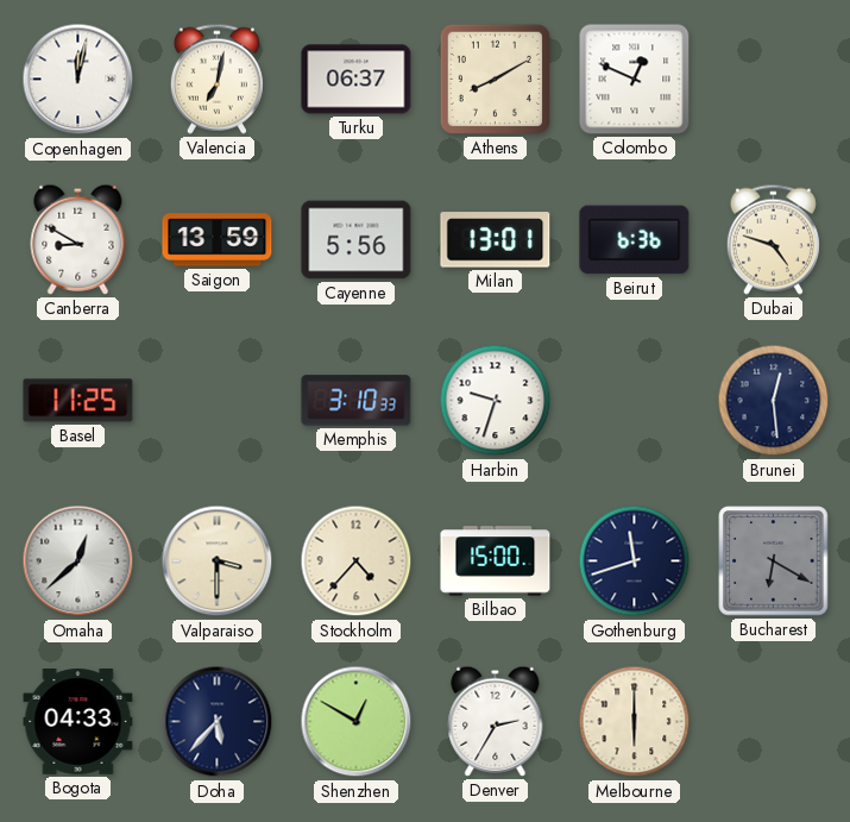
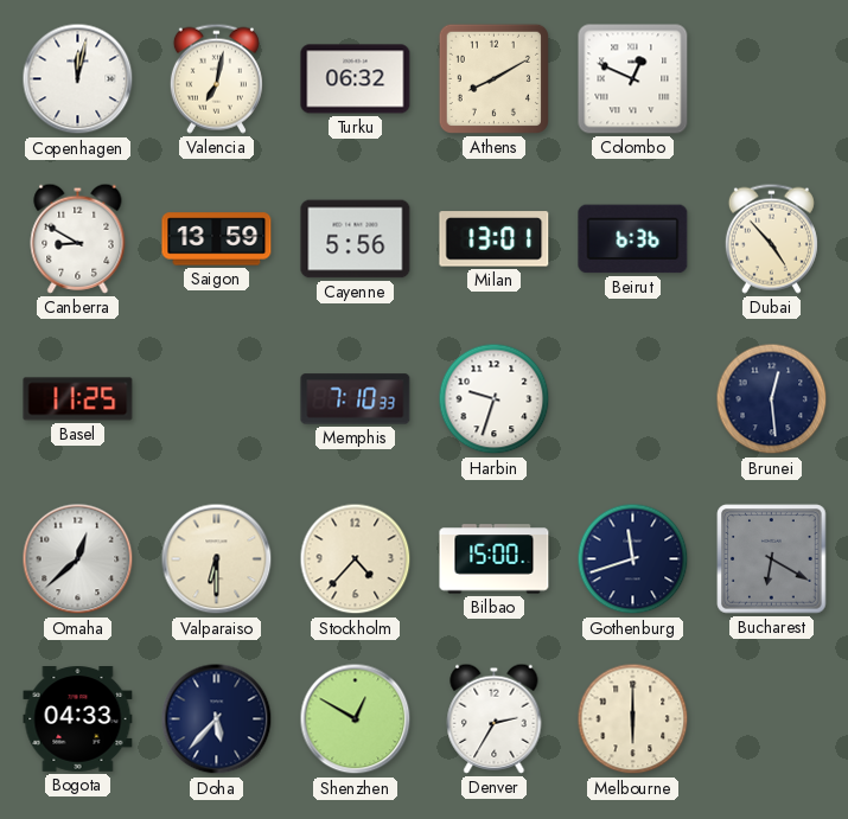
Turku: 06:37 -> 06:32 (356, 79)
Dubai: 4:48 -> 4:53 (771, 238)
Memphis: 3:10 -> 7:10 (356, 399)
Valparaiso: 3:30 -> 6:30 (217, 559)
